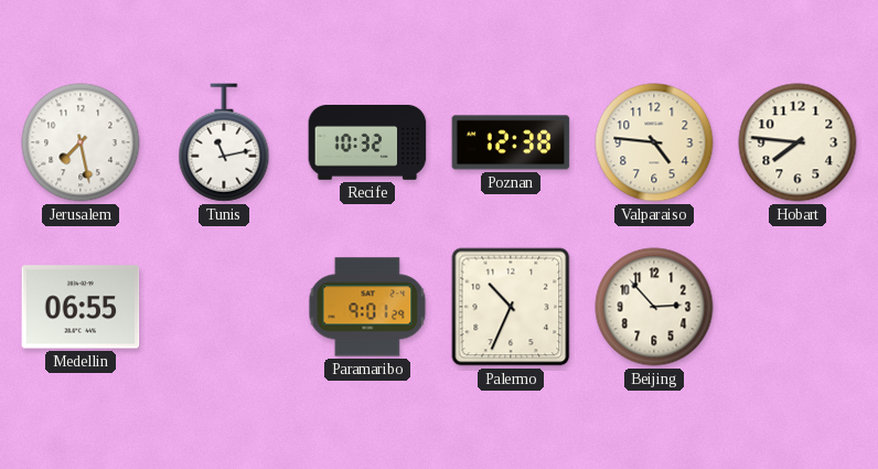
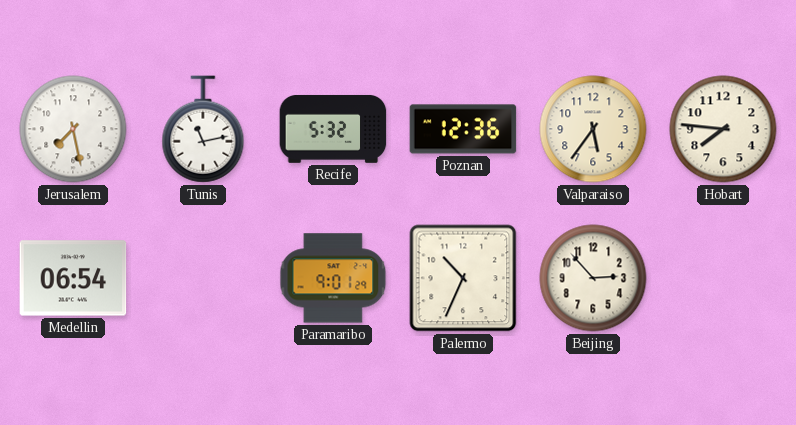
Recife: 10:32 -> 5:32 (333, 129)
Poznan: 12:38 -> 12:36 (463, 129)
Valparaiso: 4:46 -> 5:36 (593, 129)
Medellin: 06:55 -> 06:54 (73, 278)
